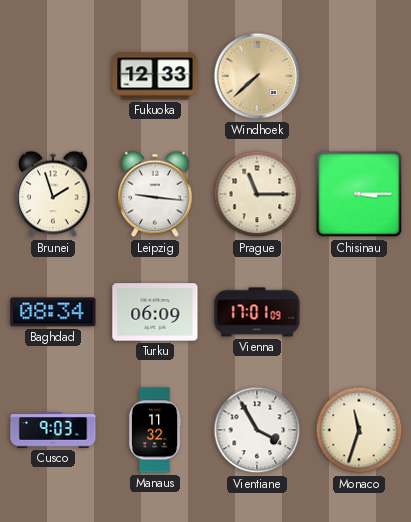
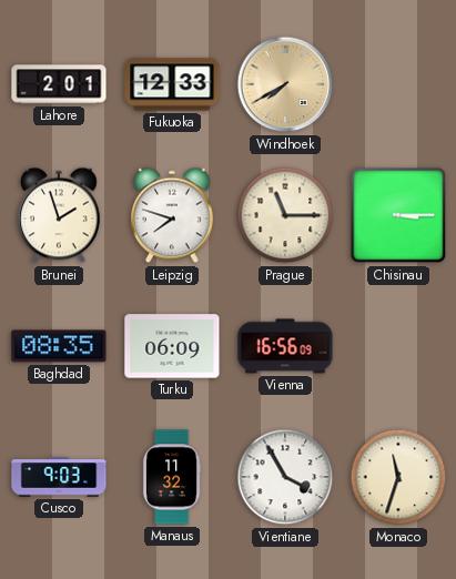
Lahore: none -> 2:01 (59, 84)
Windhoek: 7:38 -> 7:40 (285, 84)
Leipzig: 9:16 -> 7:48 (172, 215)
Baghdad: 08:34 -> 08:35 (59, 346)
Vienna: 17:01 -> 16:56 (285, 346)
